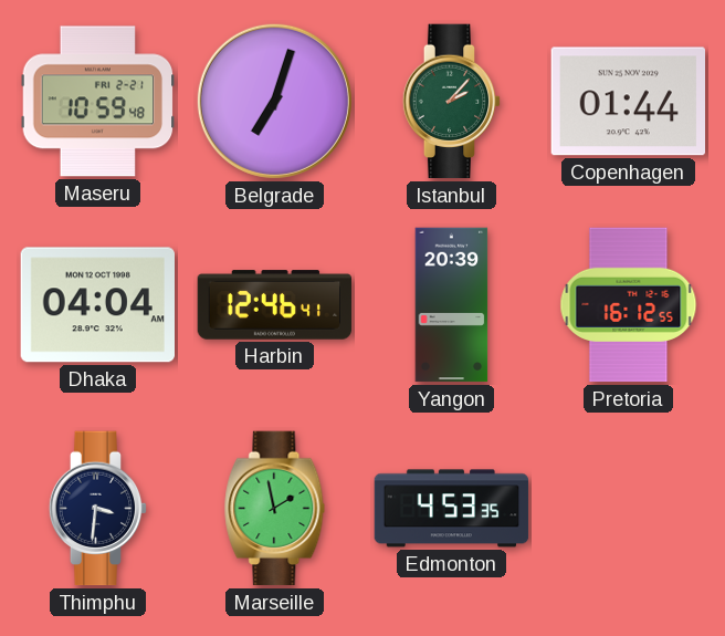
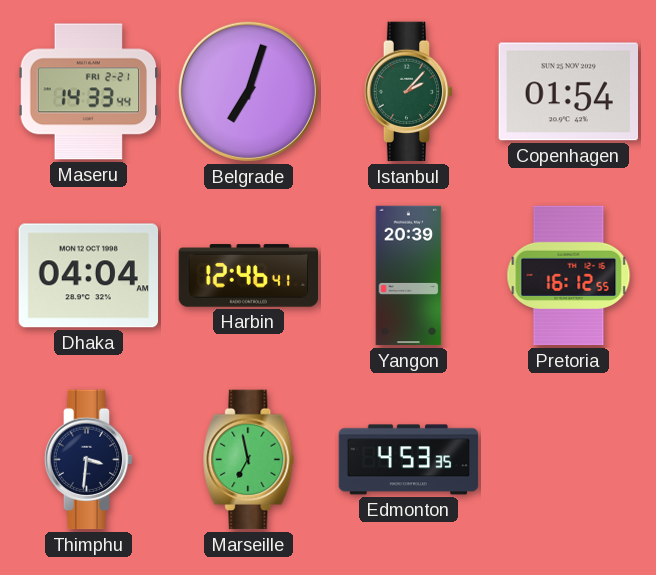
Maseru: 10:59 -> 14:33 (89, 92)
Copenhagen: 01:44 -> 01:54 (568, 92)
Marseille: 1:58 -> 6:58 (249, 460)
